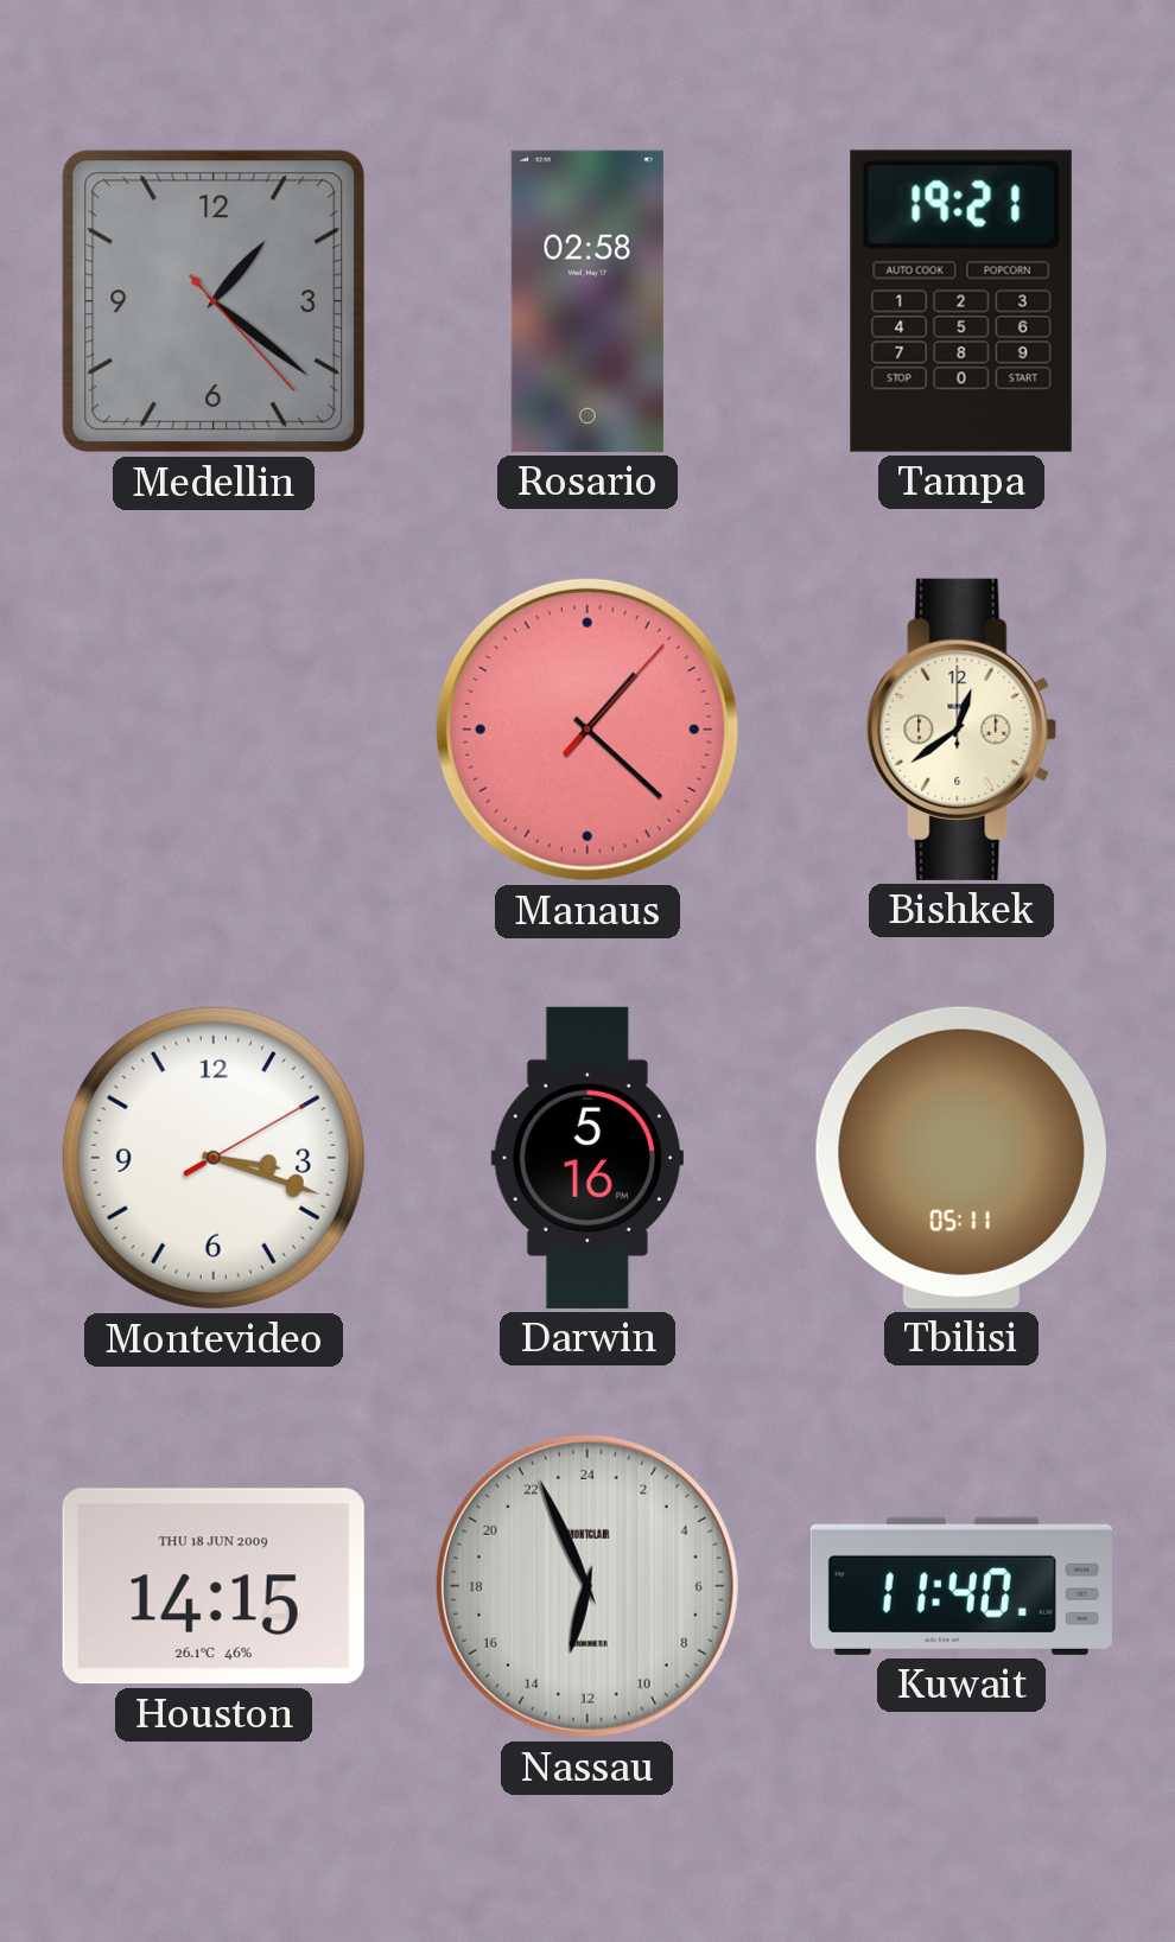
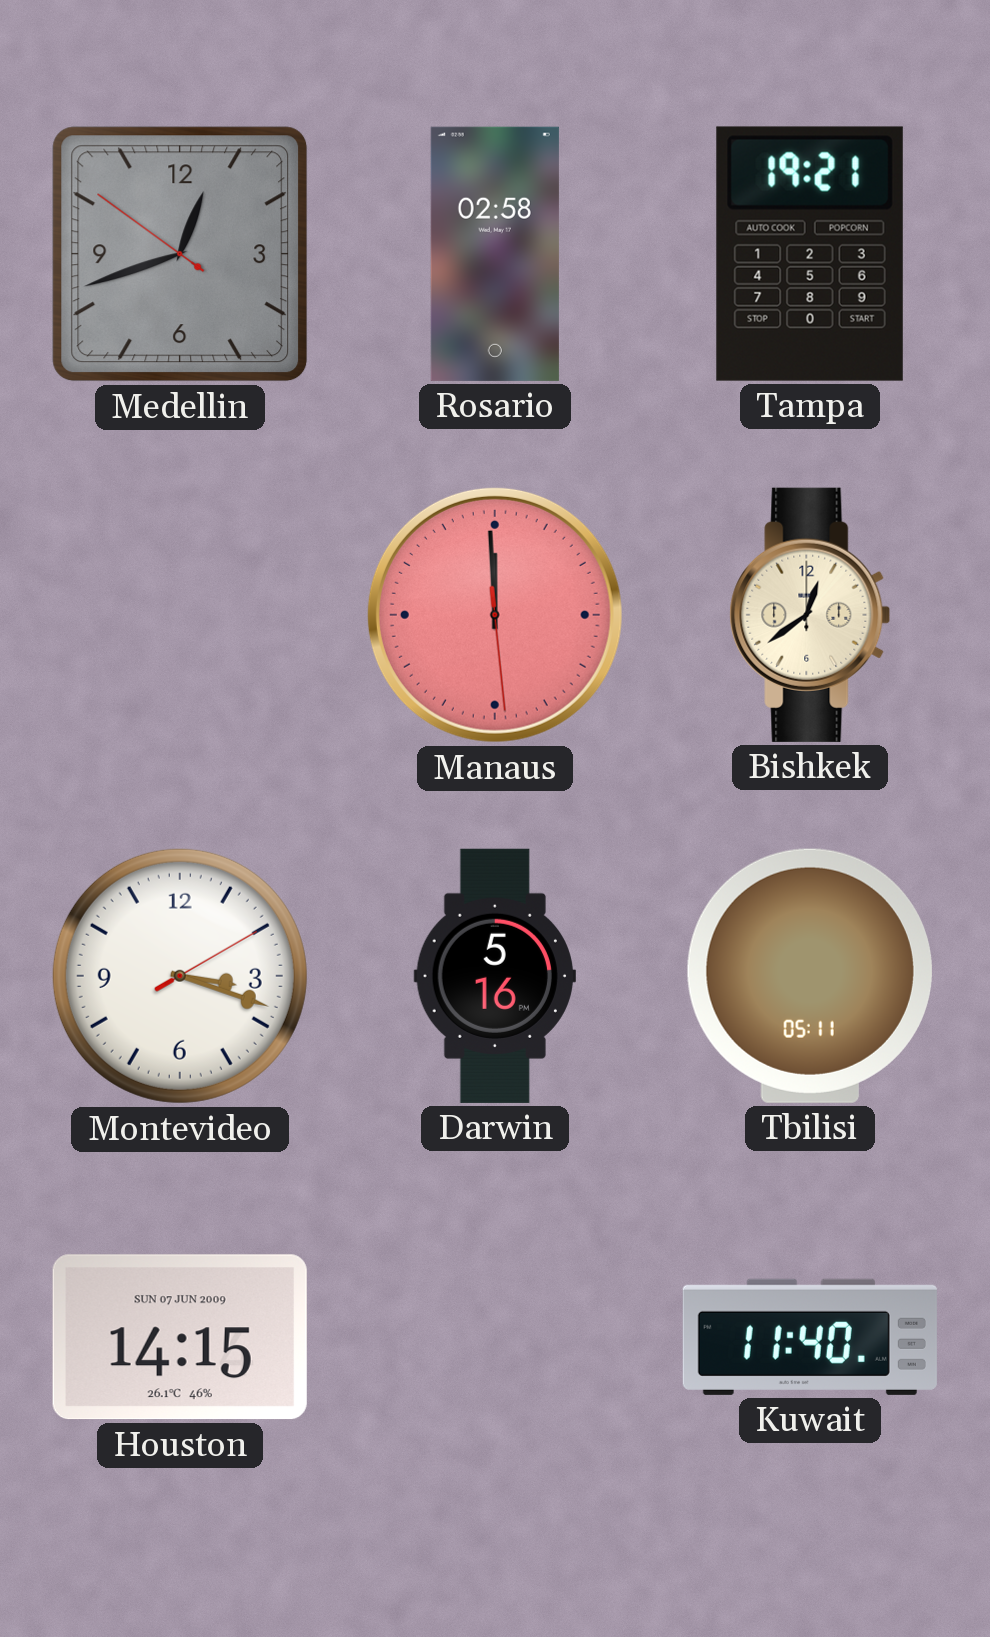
Medellin: 1:21 -> 12:41 (180, 254)
Manaus: 1:22 -> 11:59 (495, 615)
Houston date: THU 18 JUN 2009 -> SUN 07 JUN 2009 (180, 1337)
Nassau: 12:56 -> none (587, 1586)
